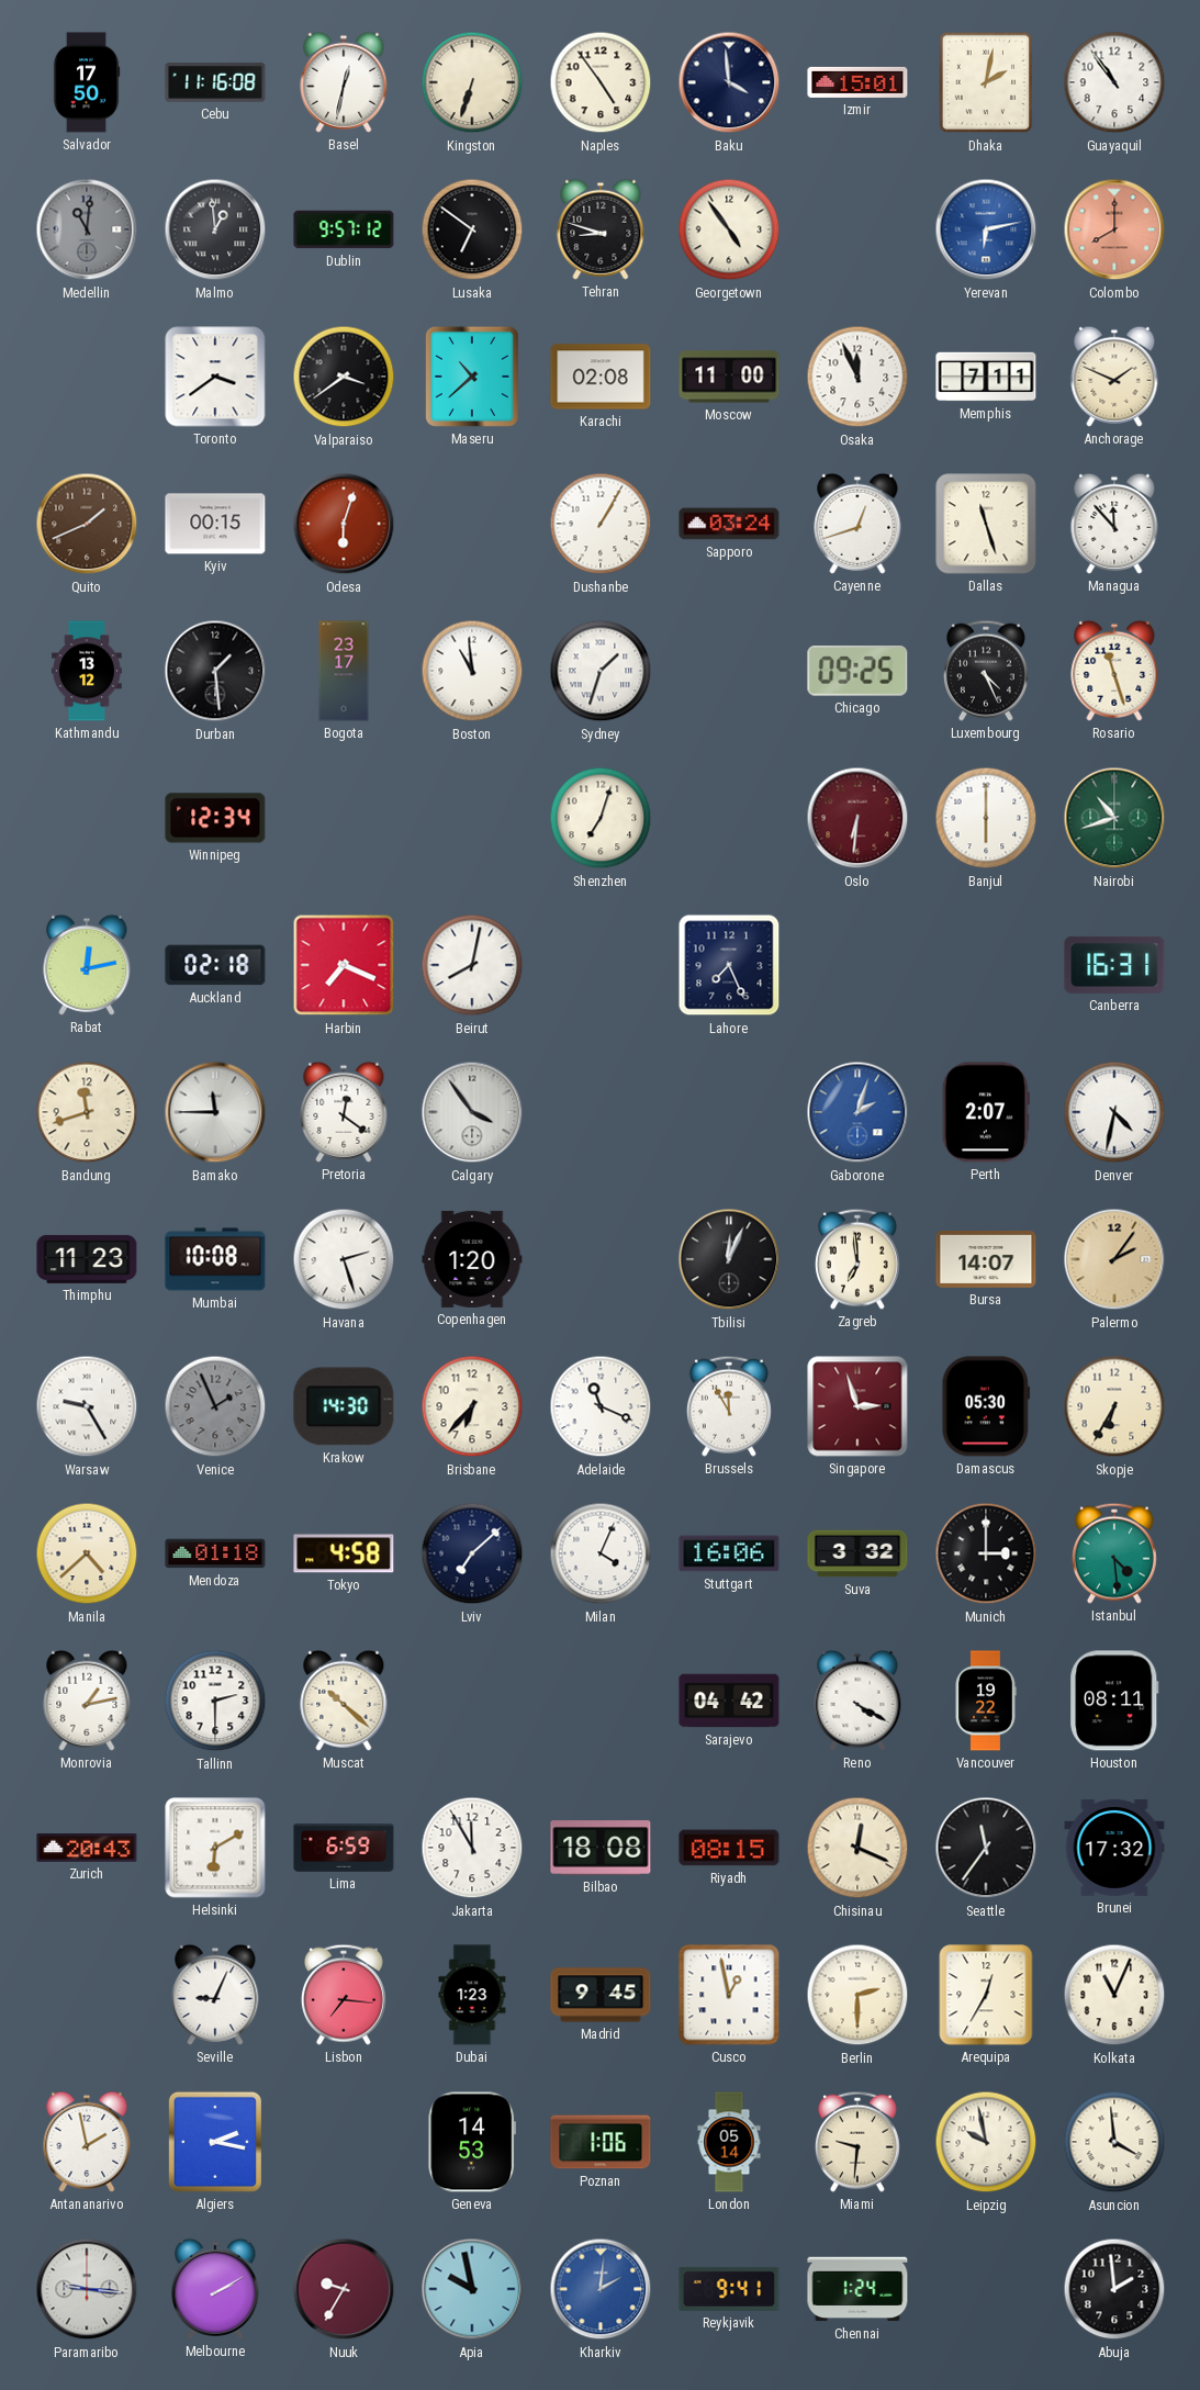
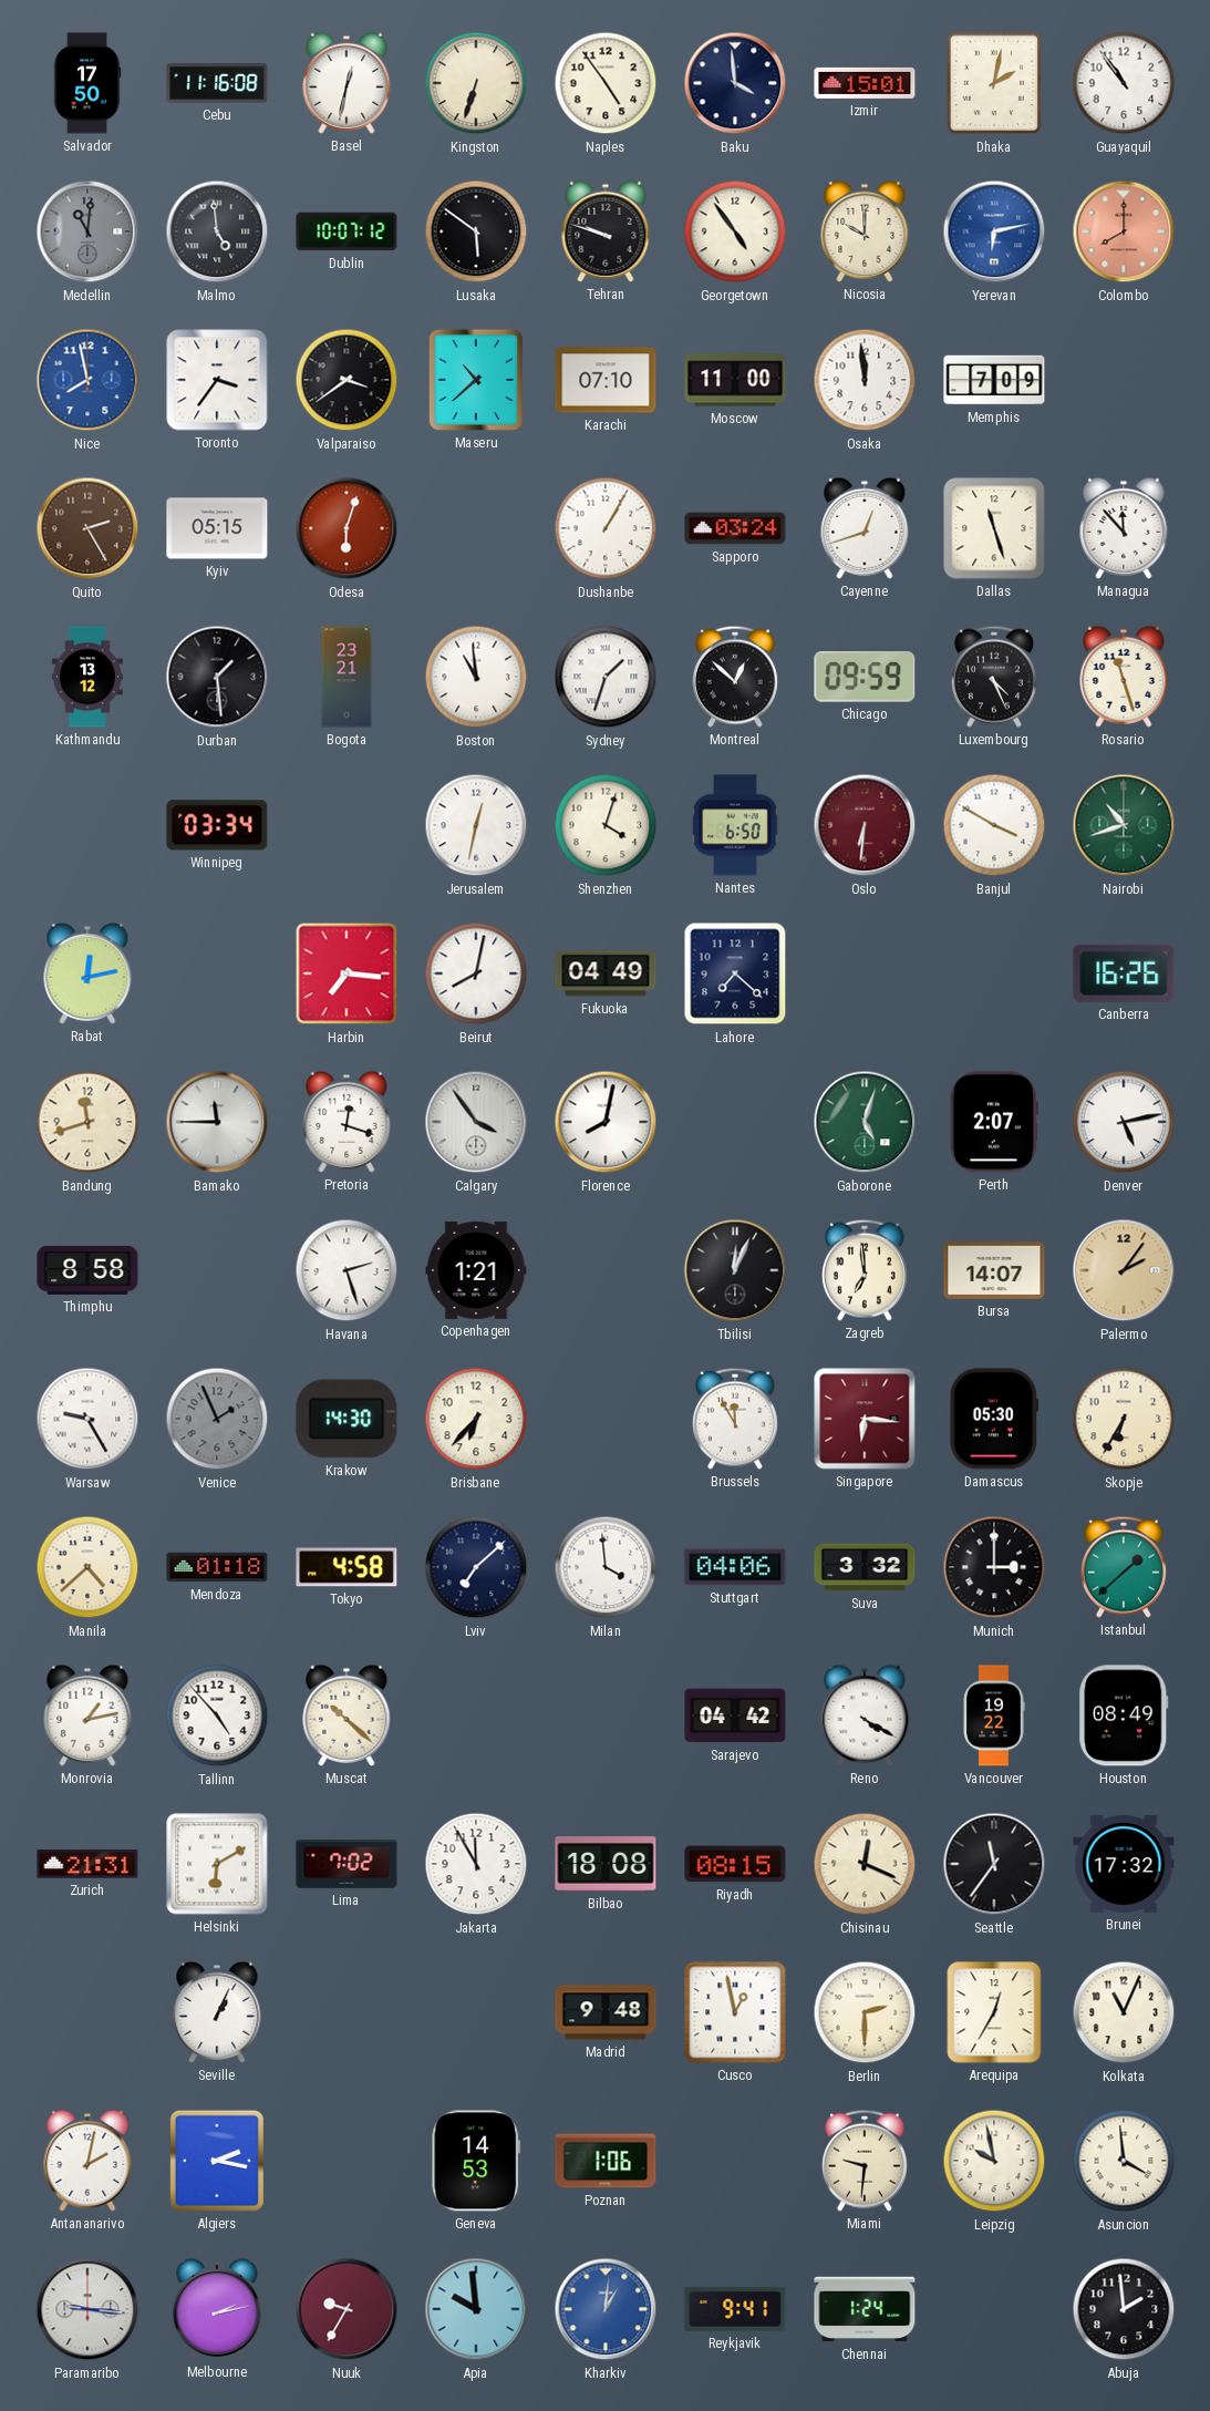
Malmo: 12:59 -> 4:59 (217, 231)
Dublin: 9:57 -> 10:07 (347, 231)
Lusaka: 6:51 -> 5:51 (476, 231)
Tehran: 8:48 -> 9:48 (606, 231)
Nicosia: none -> 10:00 (865, 231)
Nice: none -> 7:58 (87, 380)
Toronto: 3:39 -> 3:36 (217, 380)
Karachi: 02:08 -> 07:10 (606, 380)
Osaka: 11:56 -> 11:59 (865, 380)
Memphis: 7:11 -> 7:09 (994, 380)
Anchorage: 1:49 -> none (1114, 377)
Quito: 1:41 -> 2:25 (87, 528)
Kyiv: 00:15 -> 05:15 (217, 528)
Bogota: 23:17 -> 23:21 (347, 677)
Montreal: none -> 12:52 (735, 677)
Chicago: 09:25 -> 09:59 (865, 678)
Winnipeg: 12:34 -> 03:34 (217, 825)
Jerusalem: none -> 12:32 (476, 825)
Shenzhen: 7:03 -> 4:03 (606, 825)
Nantes: none -> 6:50 (735, 825)
Banjul: 6:00 -> 3:50 (994, 825)
Auckland: 02:18 -> none (215, 965)
Harbin: 7:19 -> 7:16 (347, 973)
Fukuoka: none -> 04:49 (606, 973)
Lahore: 7:26 -> 7:22 (735, 973)
Canberra: 16:31 -> 16:26 (1124, 973)
Pretoria: 12:21 -> 12:18 (347, 1122)
Florence: none -> 8:02 (606, 1122)
Gaborone: 2:03 -> 5:03 (865, 1122)
Gaborone dial: blue -> green (865, 1122)
Denver: 4:32 -> 5:13 (1124, 1122)
Thimphu: 11:23 -> 8:58 (87, 1270)
Mumbai: 10:08 -> none (215, 1259)
Copenhagen: 1:20 -> 1:21 (476, 1270)
Adelaide: 11:19 -> none (601, 1406)
Singapore: 2:57 -> 6:16 (865, 1419)
Milan: 4:04 -> 3:59 (606, 1567)
Stuttgart: 16:06 -> 04:06 (735, 1567)
Istanbul: 4:29 -> 1:38 (1124, 1567)
Tallinn: 2:30 -> 4:53 (217, 1715)
Houston: 08:11 -> 08:49 (1124, 1715)
Zurich: 20:43 -> 21:31 (87, 1865)
Lima: 6:59 -> 7:02 (347, 1864)
Seville: 9:04 -> 1:04 (217, 2012)
Lisbon: 7:16 -> none (344, 1995)
Dubai: 1:23 -> none (472, 1995)
Madrid: 9:45 -> 9:48 (606, 2012)
Antananarivo: 1:58 -> 2:02 (87, 2161)
London: 05:14 -> none (729, 2142)
Melbourne: 2:10 -> 2:13 (217, 2309)
Apia: 9:58 -> 9:59 (476, 2309)
Kharkiv: 2:01 -> 1:01 (606, 2309)
